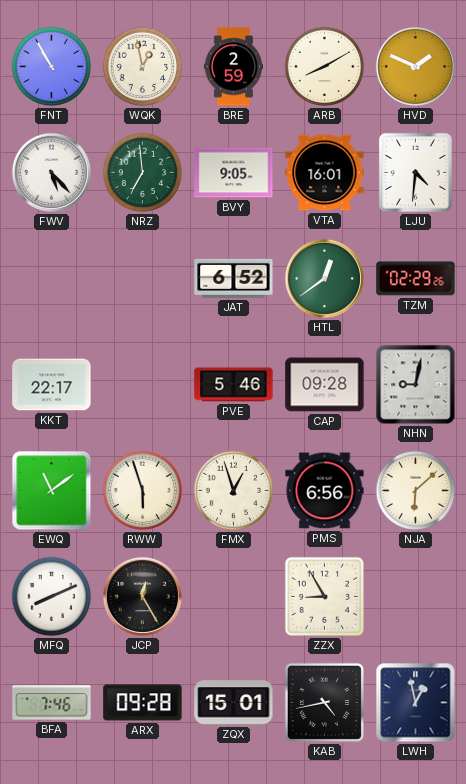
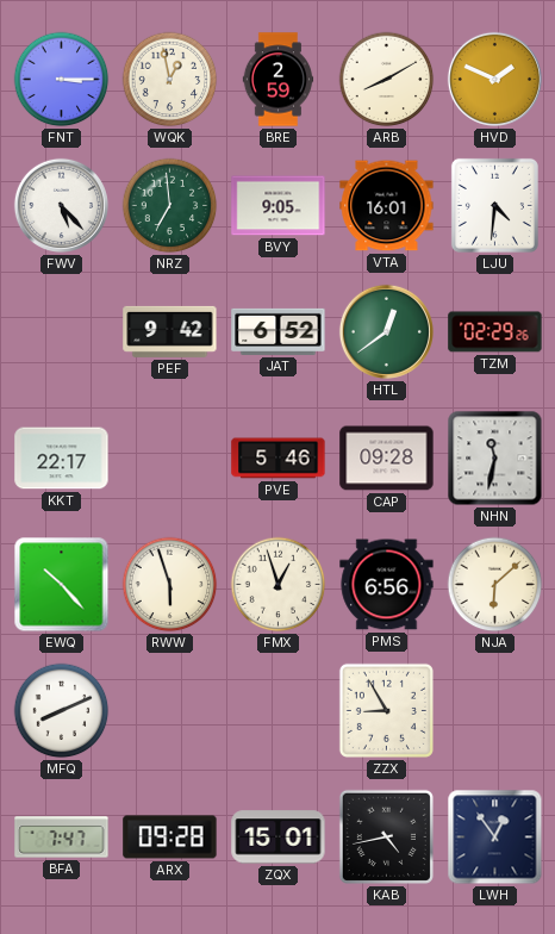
FNT: 10:55 -> 3:15 (62, 80)
PEF: none -> 9:42 (170, 331)
NHN: 9:02 -> 11:32 (495, 459)
EWQ: 11:09 -> 10:23 (62, 585)
JCP: 12:25 -> none (142, 596)
BFA: 7:46 -> 7:47 (62, 838)
LWH: 12:58 -> 12:54 (495, 838)
